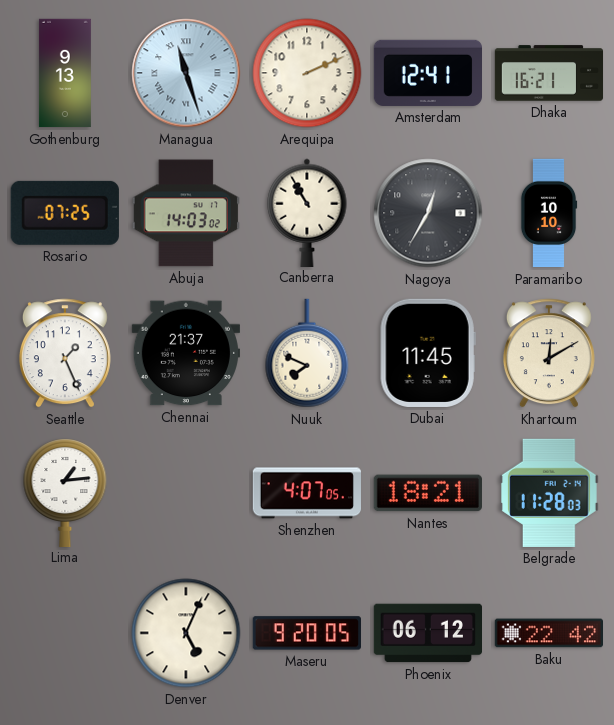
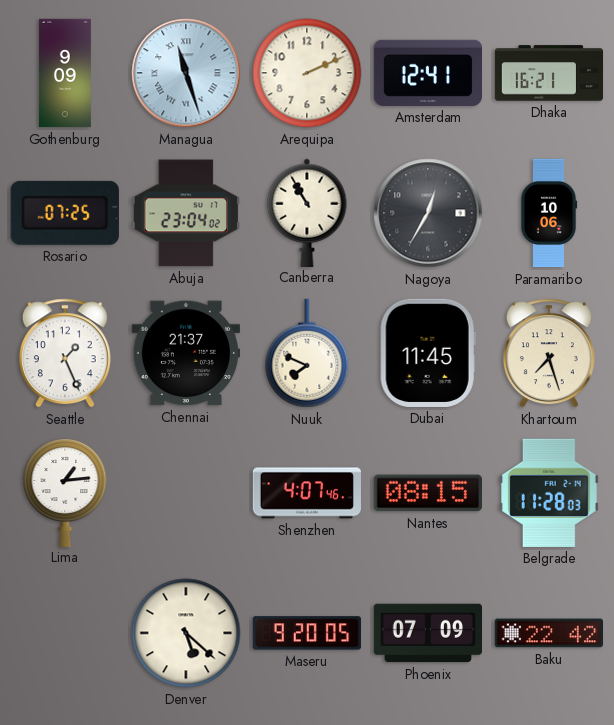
Gothenburg: 9:13 -> 9:09 (65, 73)
Abuja: 14:03 -> 23:04 (186, 213)
Paramaribo: 10:10 -> 10:06 (549, 213)
Khartoum: 12:10 -> 7:27 (549, 353)
Shenzhen: 4:07:05 -> 4:07:46 (306, 493)
Nantes: 18:21 -> 08:15 (428, 493)
Denver: 5:04 -> 5:22 (186, 633)
Phoenix: 06:12 -> 07:09 (427, 633)
